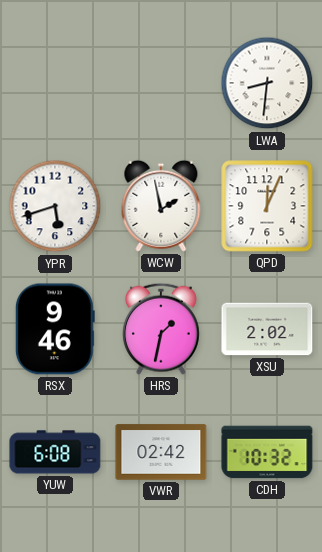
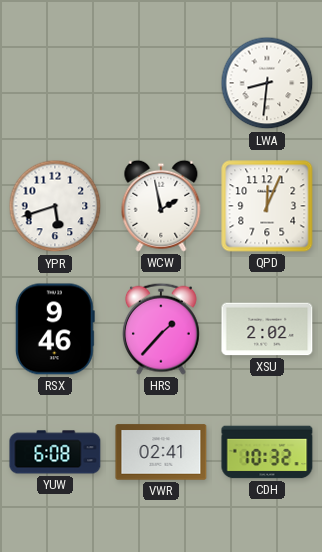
HRS: 1:32 -> 1:37 (161, 329)
VWR: 02:42 -> 02:41 (161, 452)
